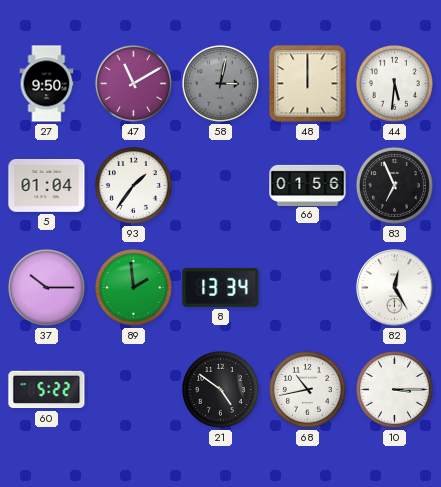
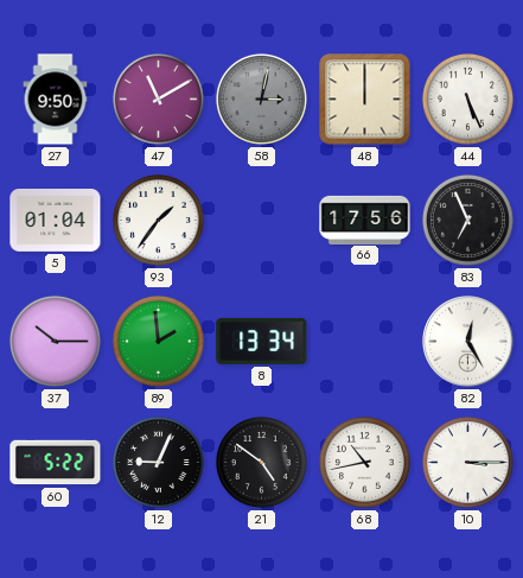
44: 5:31 -> 5:26 (467, 99)
66: 01:56 -> 17:56 (365, 220)
12: none -> 9:04 (158, 462)
